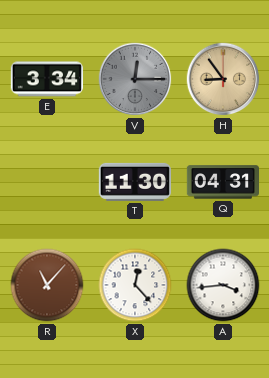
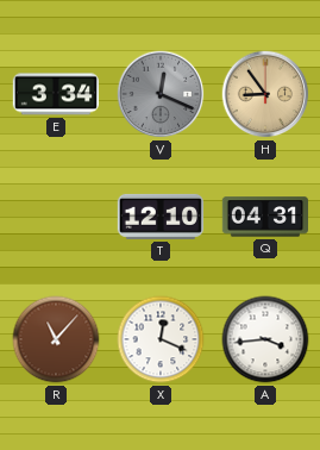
V: 12:15 -> 12:19 (161, 94)
T: 11:30 -> 12:10 (159, 217)
X: 12:23 -> 12:19 (161, 339)
